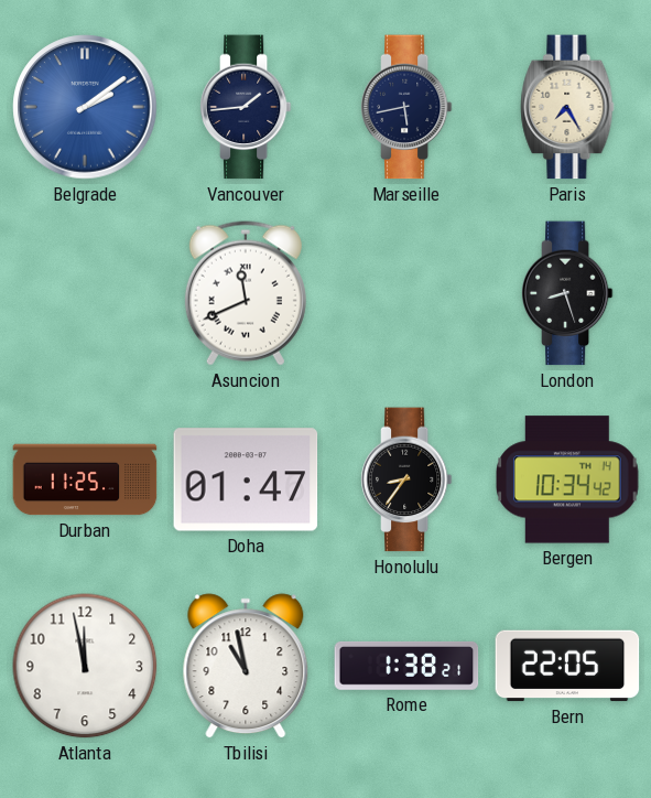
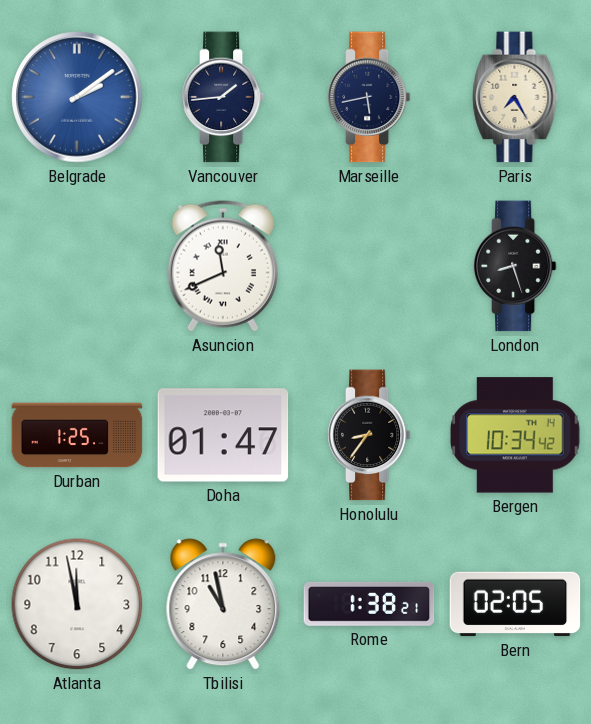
Durban: 11:25 -> 1:25 (77, 435)
Bern: 22:05 -> 02:05 (515, 604)
